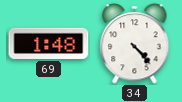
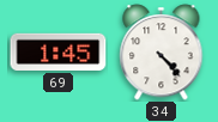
69: 1:48 -> 1:45 (59, 51)
